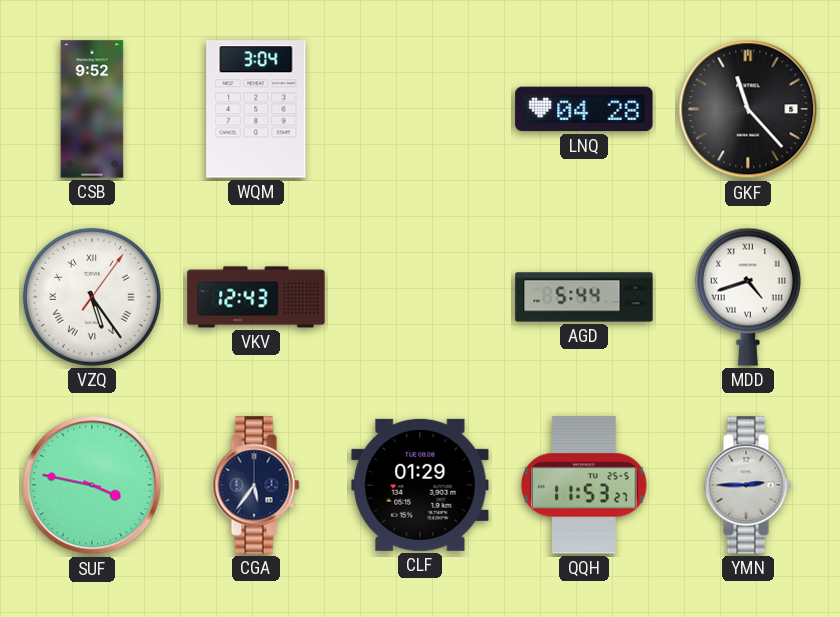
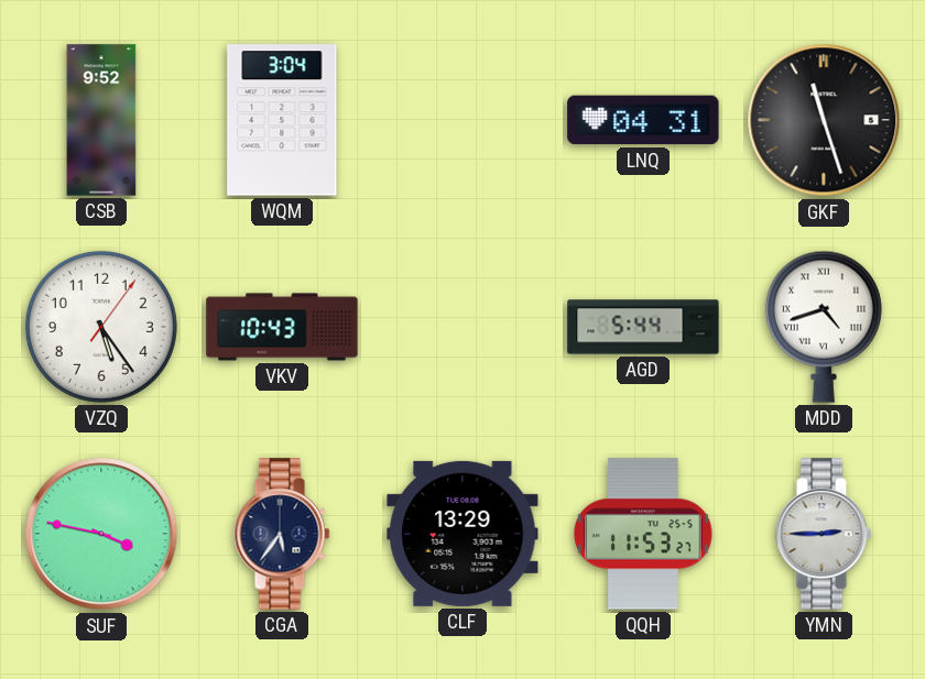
LNQ: 04:28 -> 04:31 (643, 120)
GKF: 11:23 -> 11:27 (824, 120)
VZQ numerals: Roman -> Arabic (101, 327)
VKV: 12:43 -> 10:43 (282, 327)
CLF: 01:29 -> 13:29 (463, 534)
